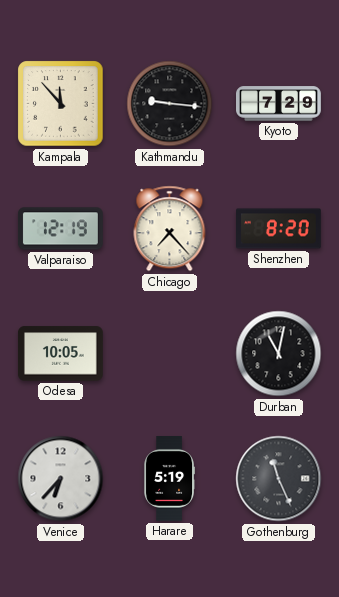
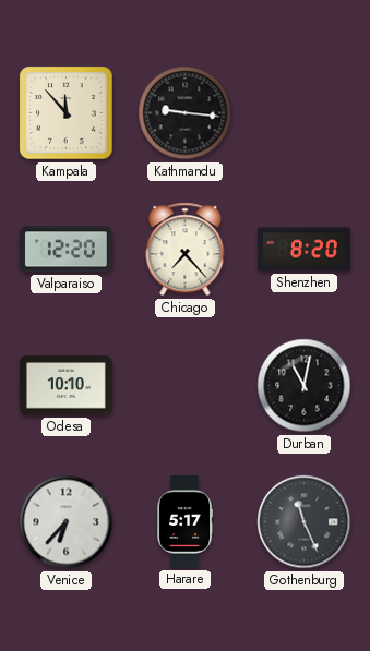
Kyoto: 7:29 -> none (279, 104)
Valparaiso: 12:19 -> 12:20 (65, 250)
Odesa: 10:05 -> 10:10 (67, 386)
Harare: 5:19 -> 5:17 (184, 522)
